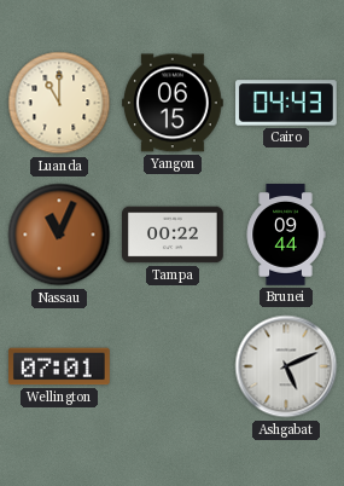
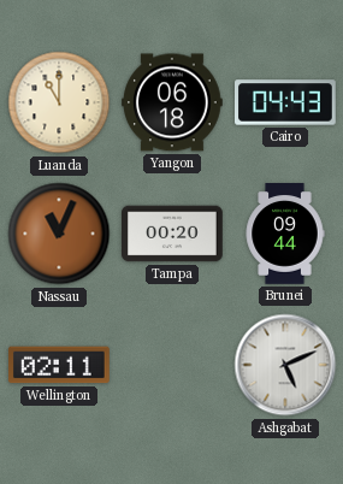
Yangon: 06:15 -> 06:18 (173, 102)
Tampa: 00:22 -> 00:20 (172, 234)
Wellington: 07:01 -> 02:11 (60, 365)
